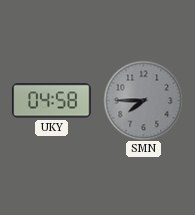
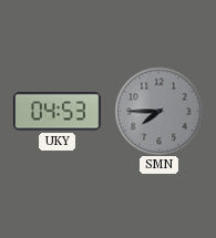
UKY: 04:58 -> 04:53 (58, 112)
